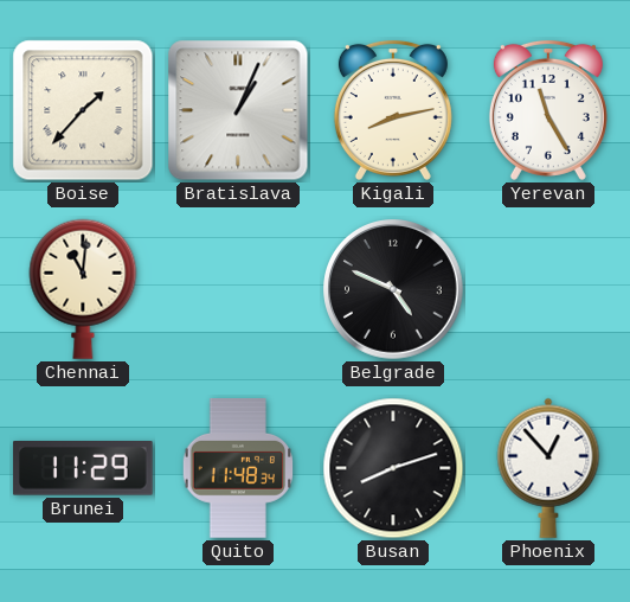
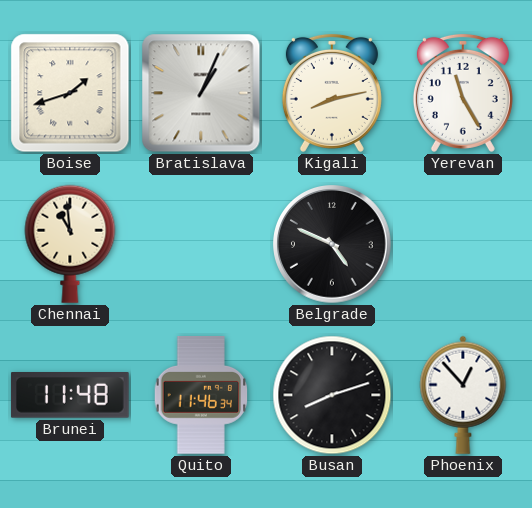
Boise: 1:37 -> 1:42 (70, 93)
Chennai: 11:01 -> 10:59 (70, 244)
Brunei: 11:29 -> 11:48 (70, 396)
Quito: 11:48 -> 11:46 (201, 396)
